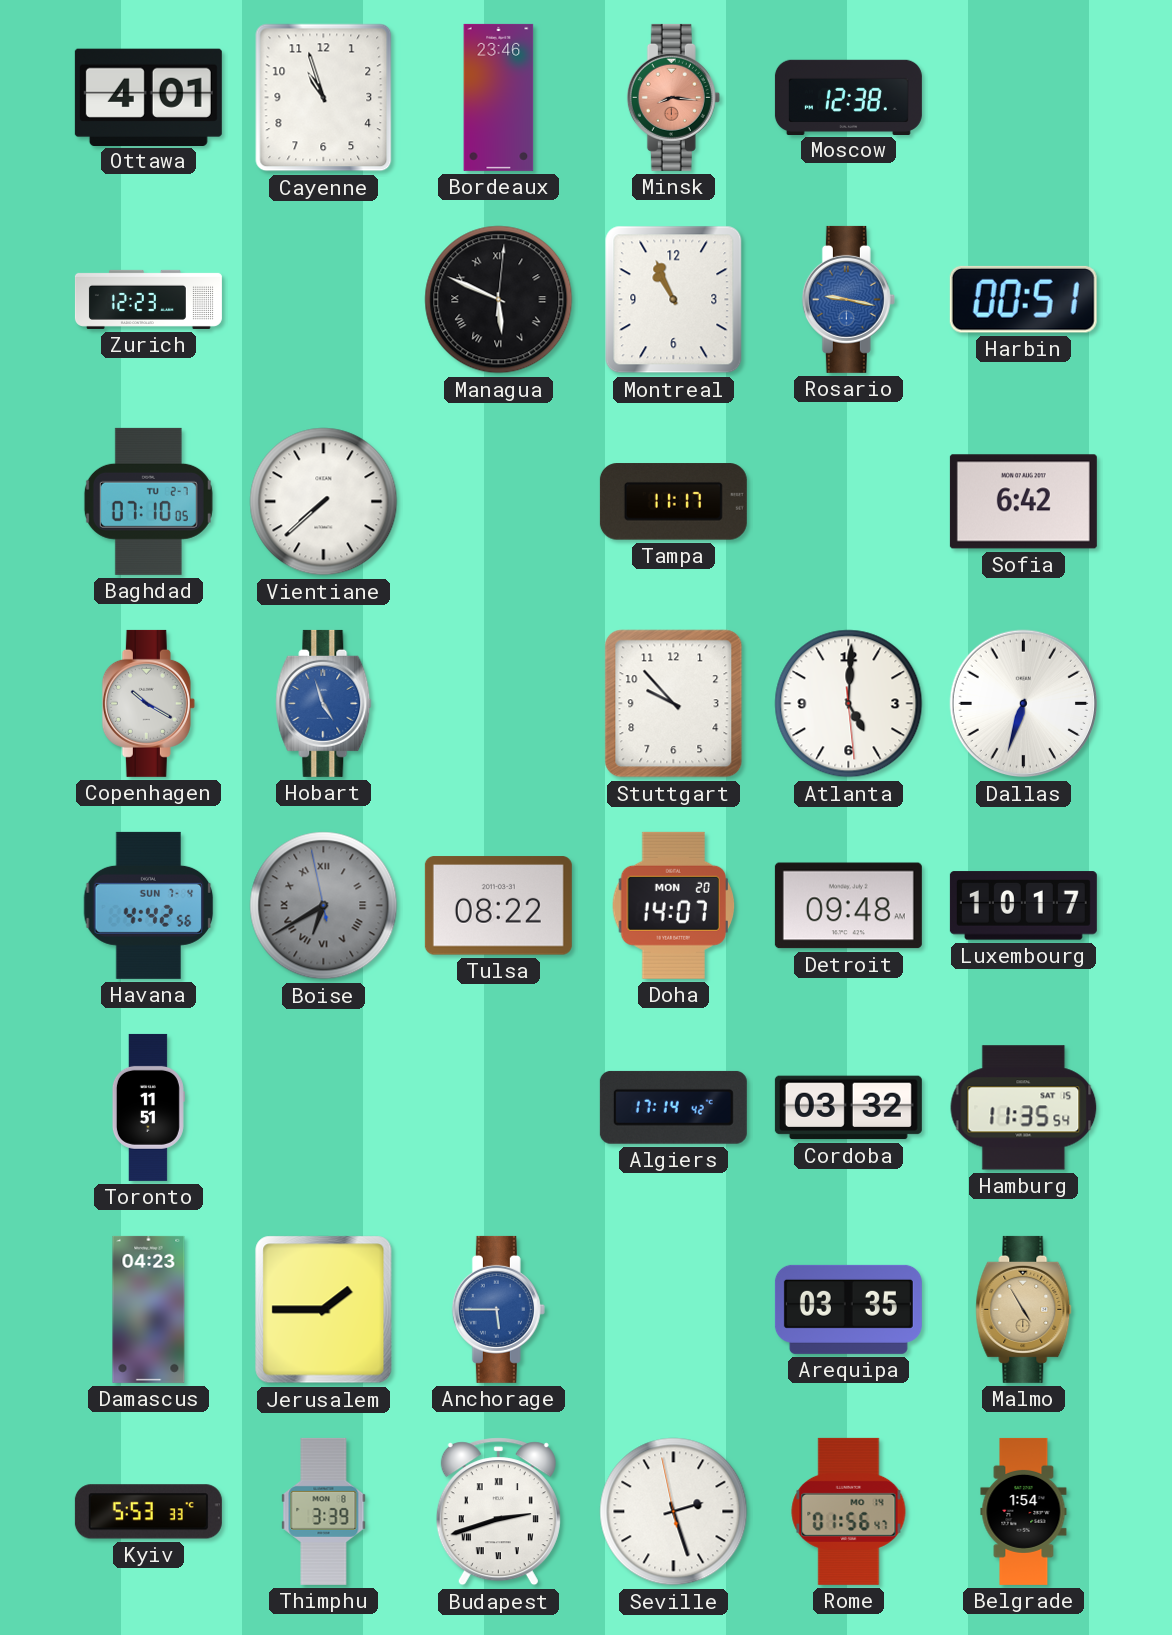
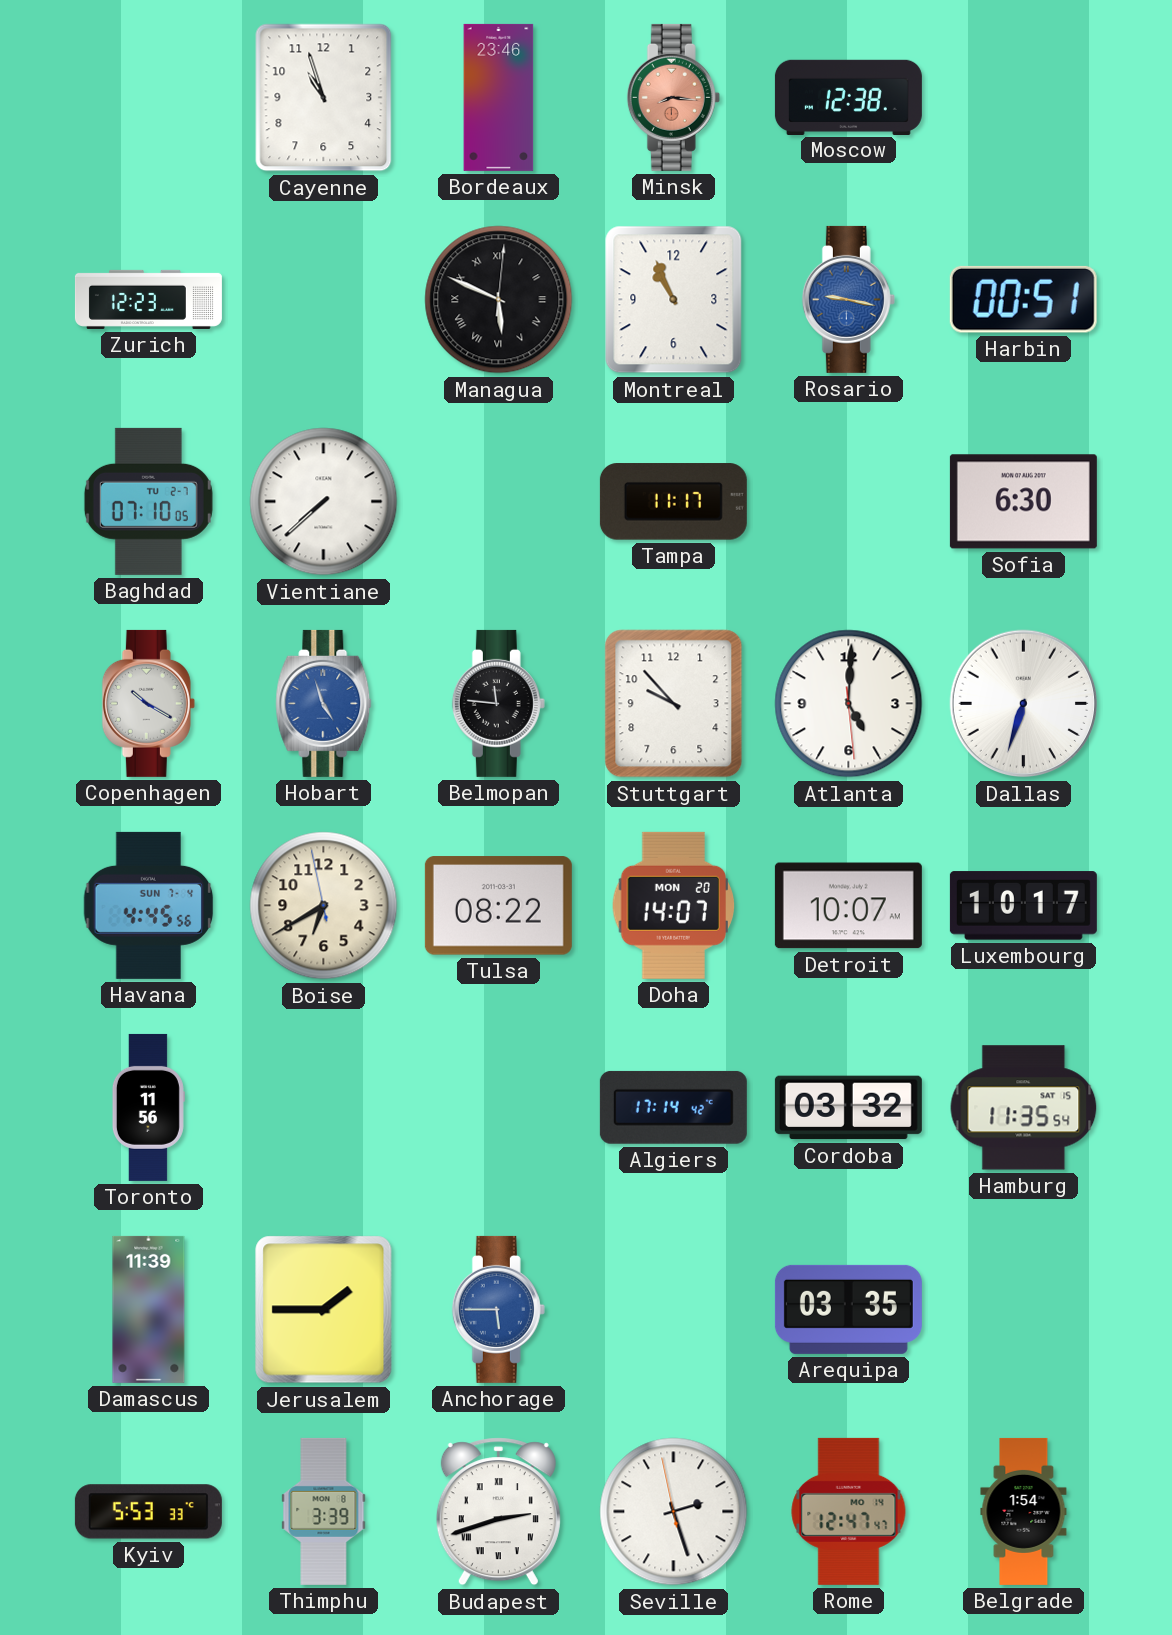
Ottawa: 4:01 -> none (148, 97)
Sofia: 6:42 -> 6:30 (1023, 502)
Belmopan: none -> 11:46 (498, 703)
Havana: 4:42 -> 4:45 (149, 905)
Boise dial: grey -> cream (324, 906)
Boise numerals: Roman -> Arabic (324, 906)
Detroit: 09:48 -> 10:07 (848, 906)
Toronto: 11:51 -> 11:56 (148, 1107)
Damascus: 04:23 -> 11:39 (149, 1309)
Malmo: 4:55 -> none (1024, 1309)
Rome: 01:56 -> 12:47 (849, 1511)
